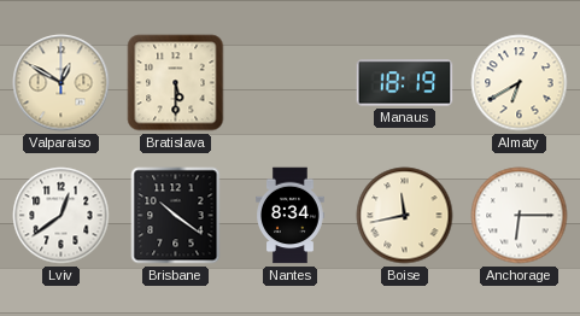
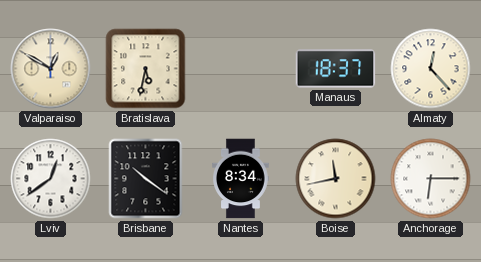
Bratislava: 5:30 -> 5:32 (146, 69)
Manaus: 18:19 -> 18:37 (336, 69)
Almaty: 6:40 -> 12:23 (431, 69)
